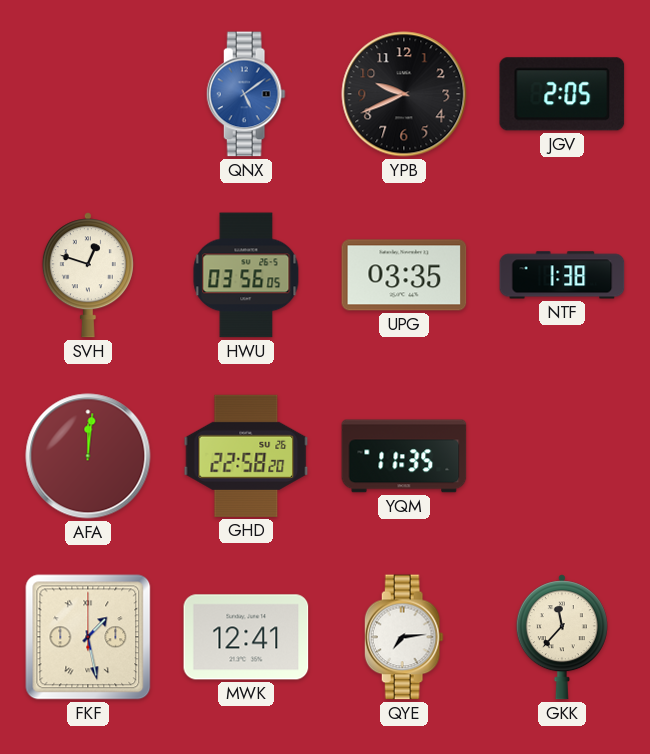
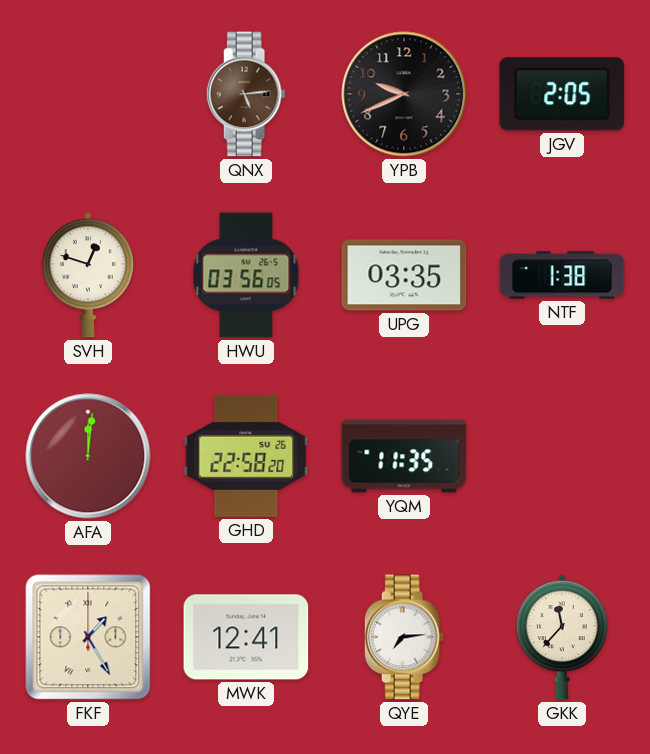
QNX: 5:09 -> 5:14 (246, 94)
QNX dial: blue -> brown (246, 94)
FKF: 1:28 -> 1:25 (88, 637)
